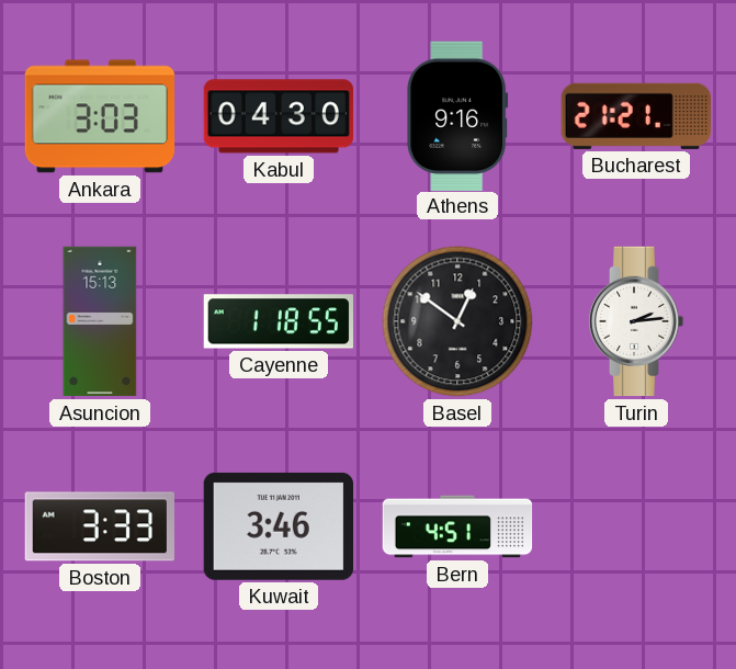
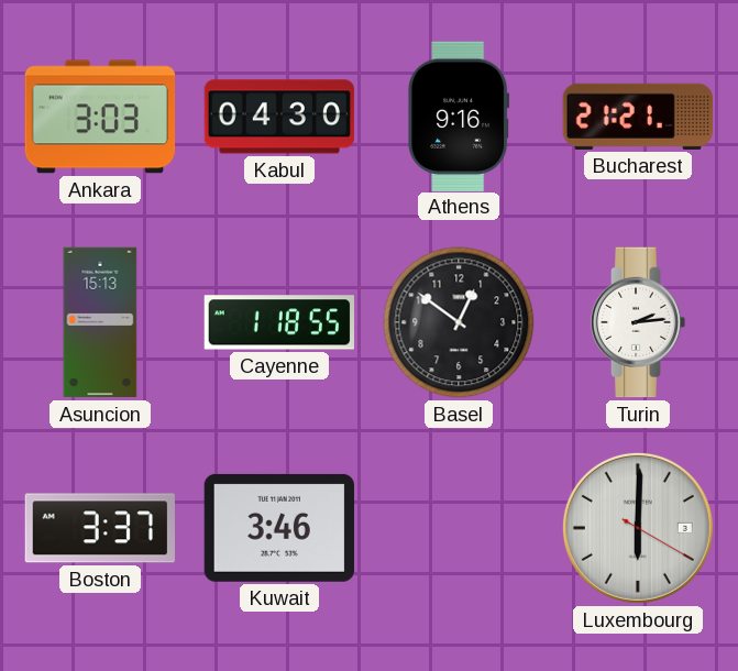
Boston: 3:33 -> 3:37 (99, 528)
Bern: 4:51 -> none (457, 526)
Luxembourg: none -> 6:00 (638, 528)
